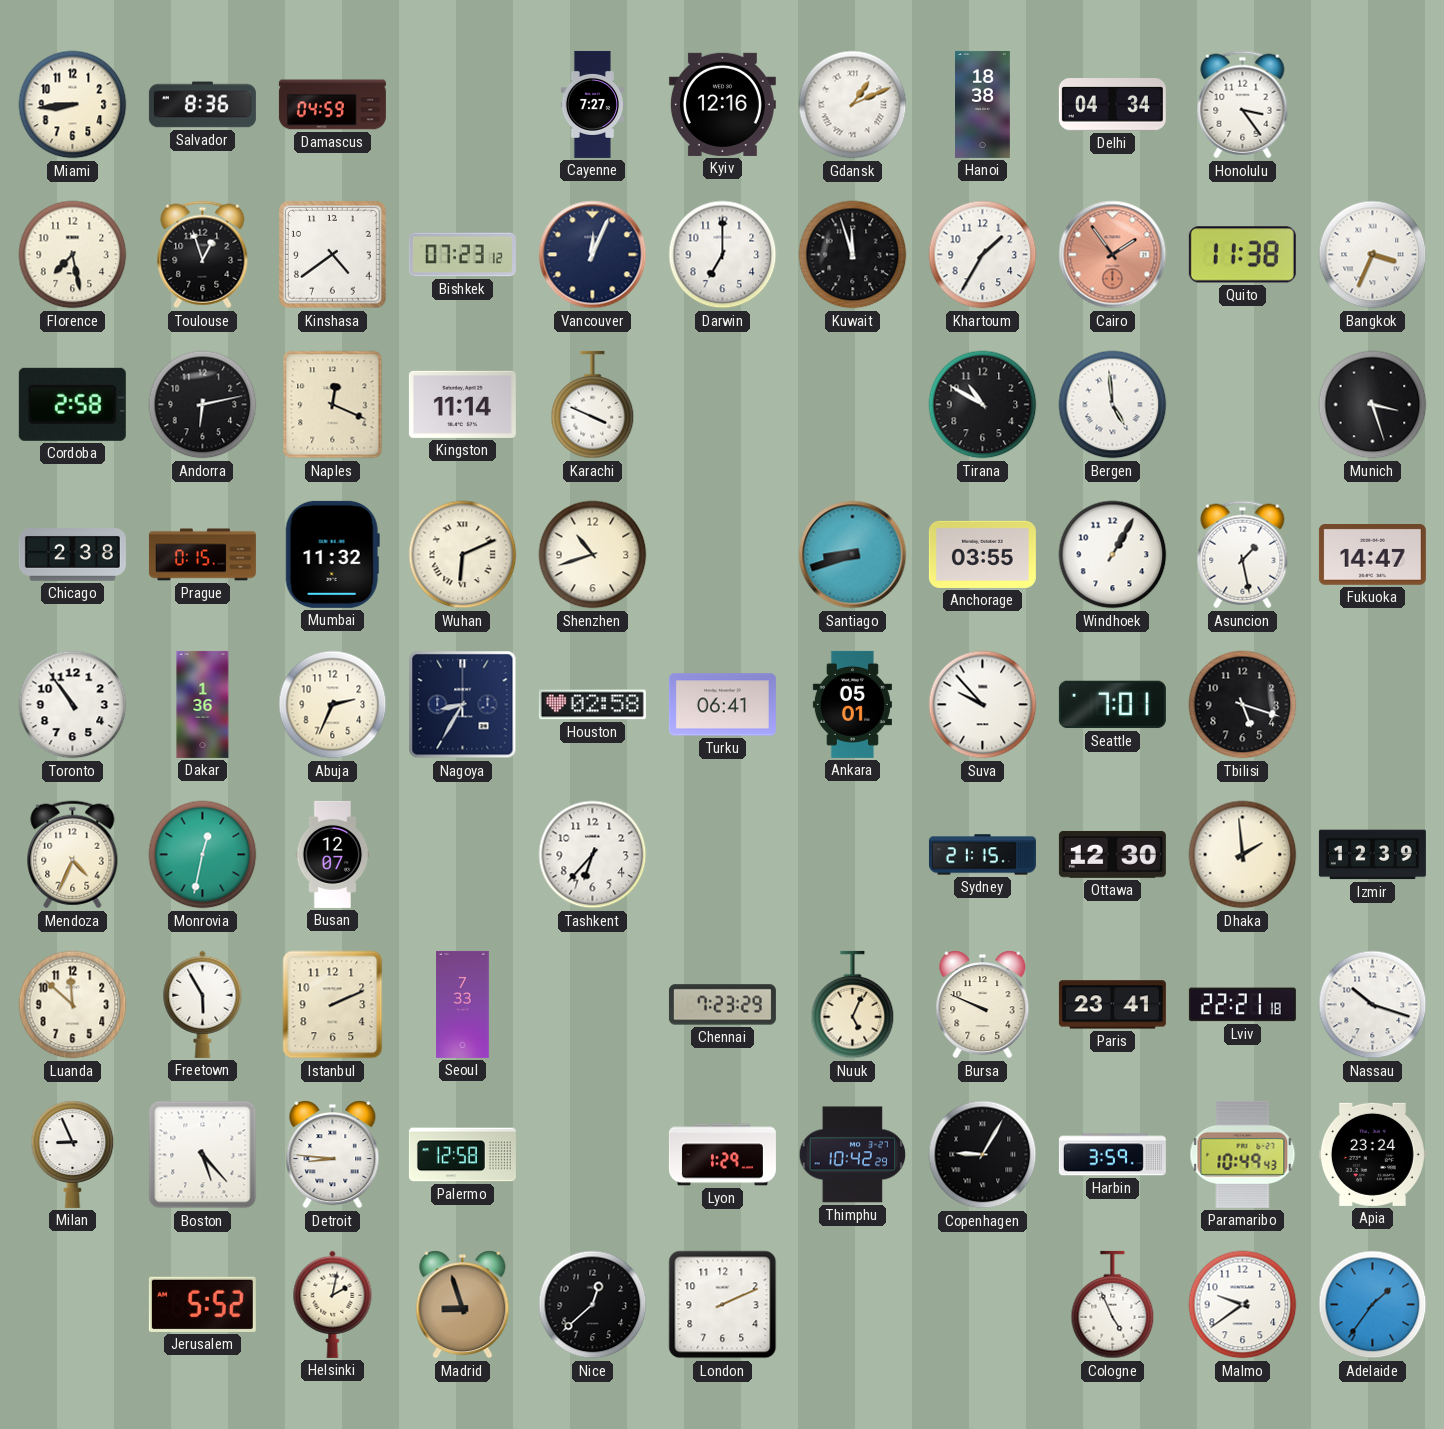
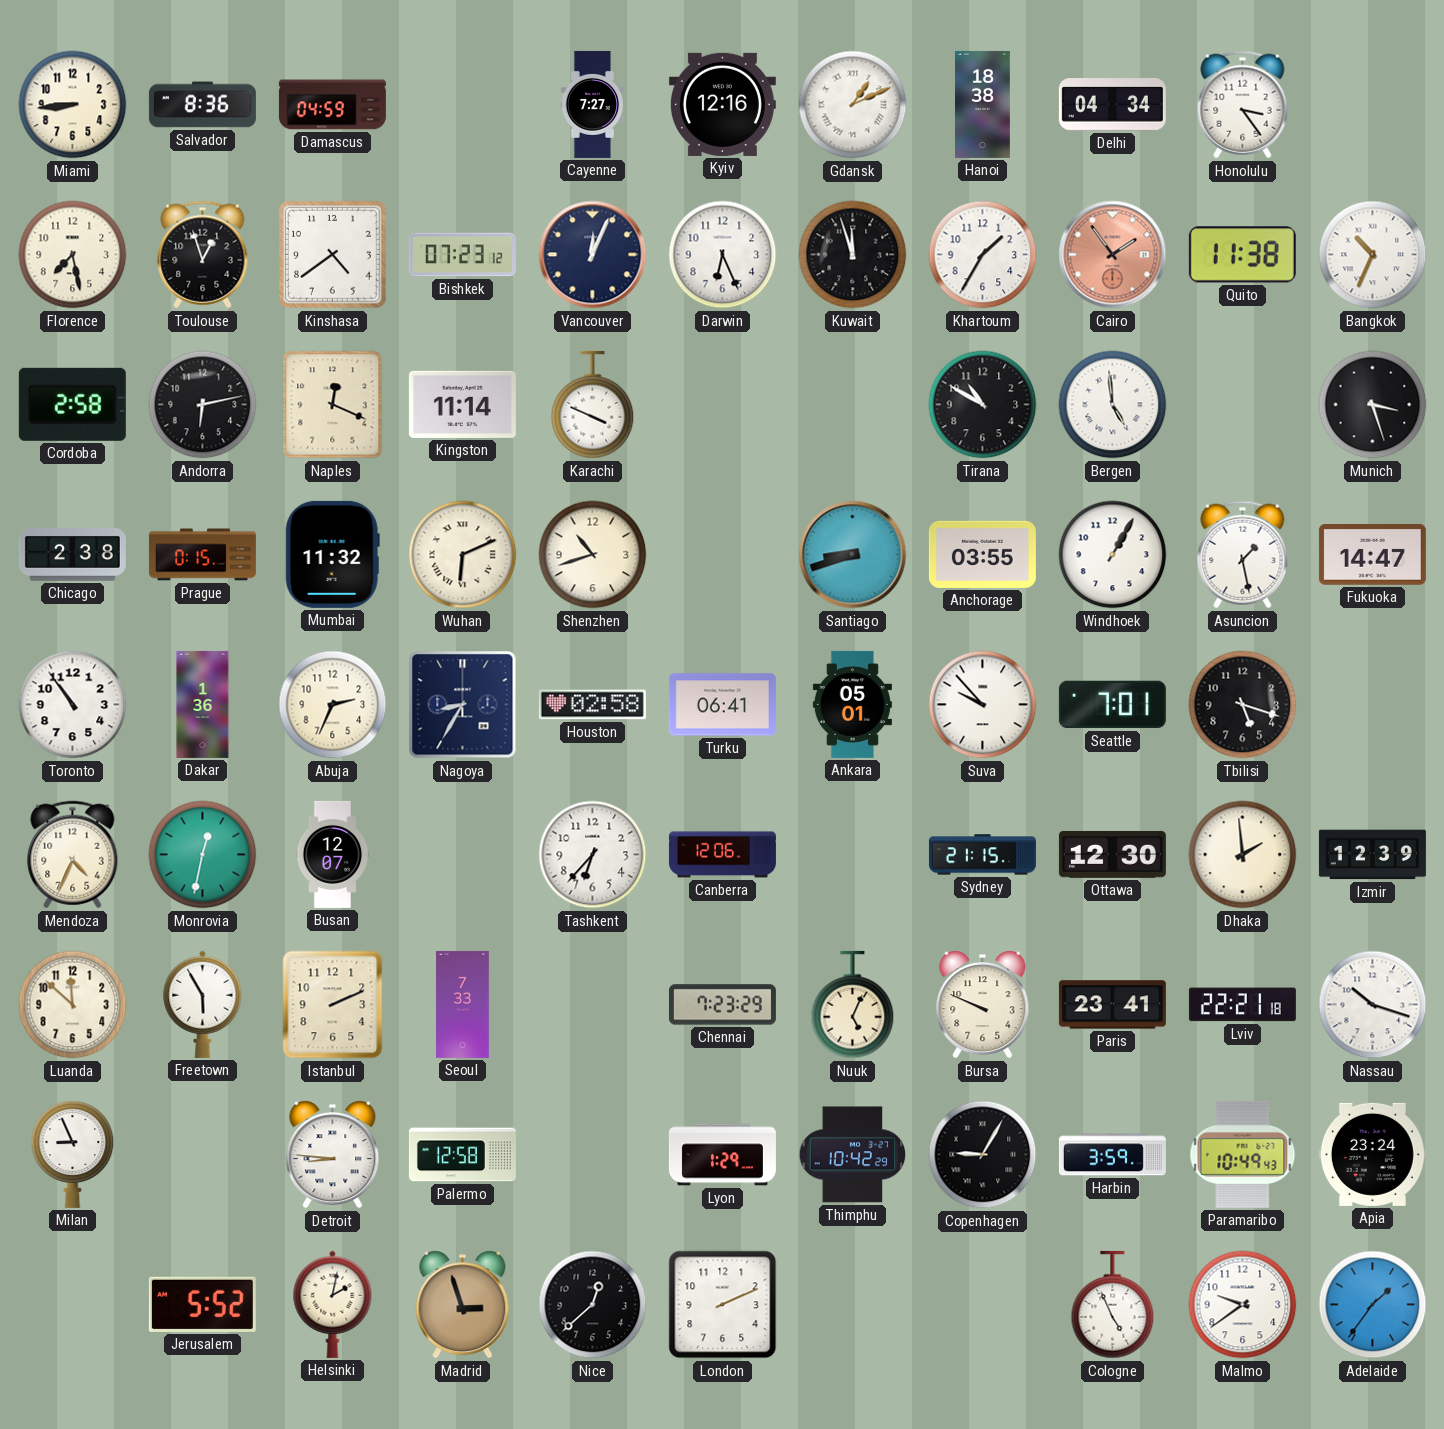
Darwin: 7:00 -> 6:26 (723, 255)
Bangkok: 3:34 -> 10:34 (1373, 255)
Canberra: none -> 12:06 (722, 855)
Boston: 5:23 -> none (203, 1155)
Madrid: 8:57 -> 2:57 (463, 1305)
